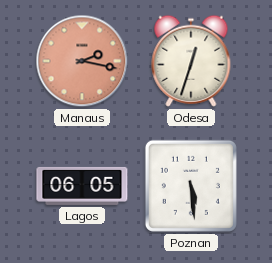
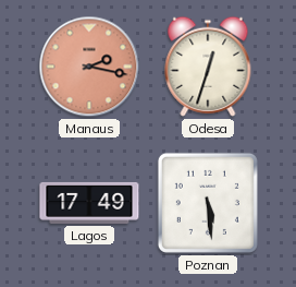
Lagos: 06:05 -> 17:49 (89, 203)
